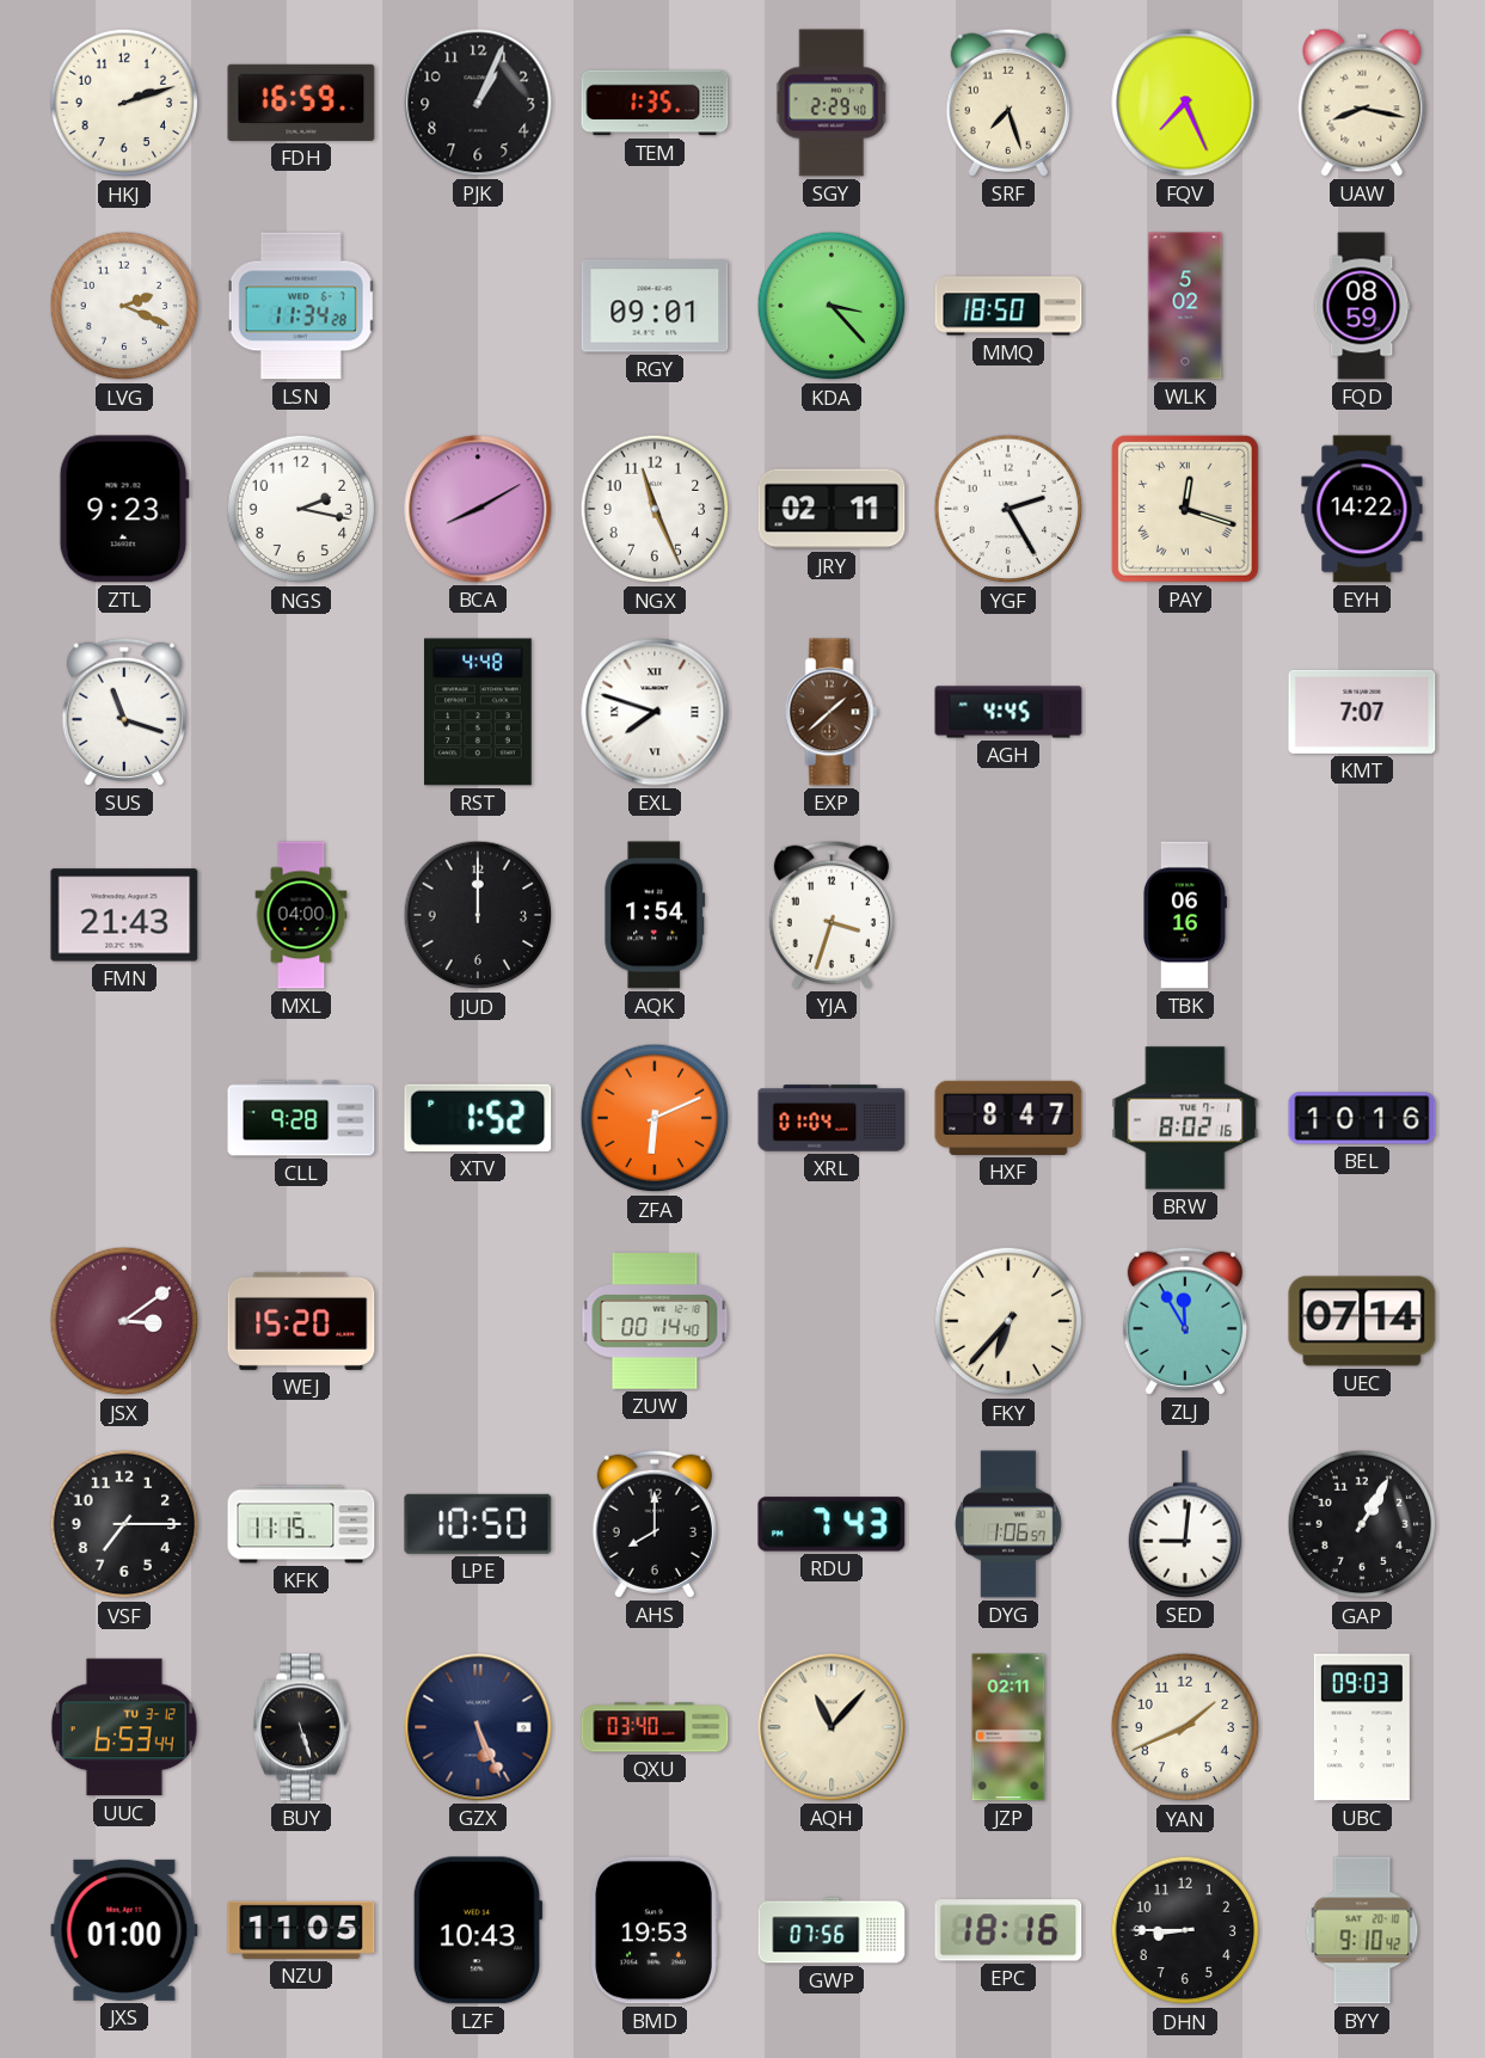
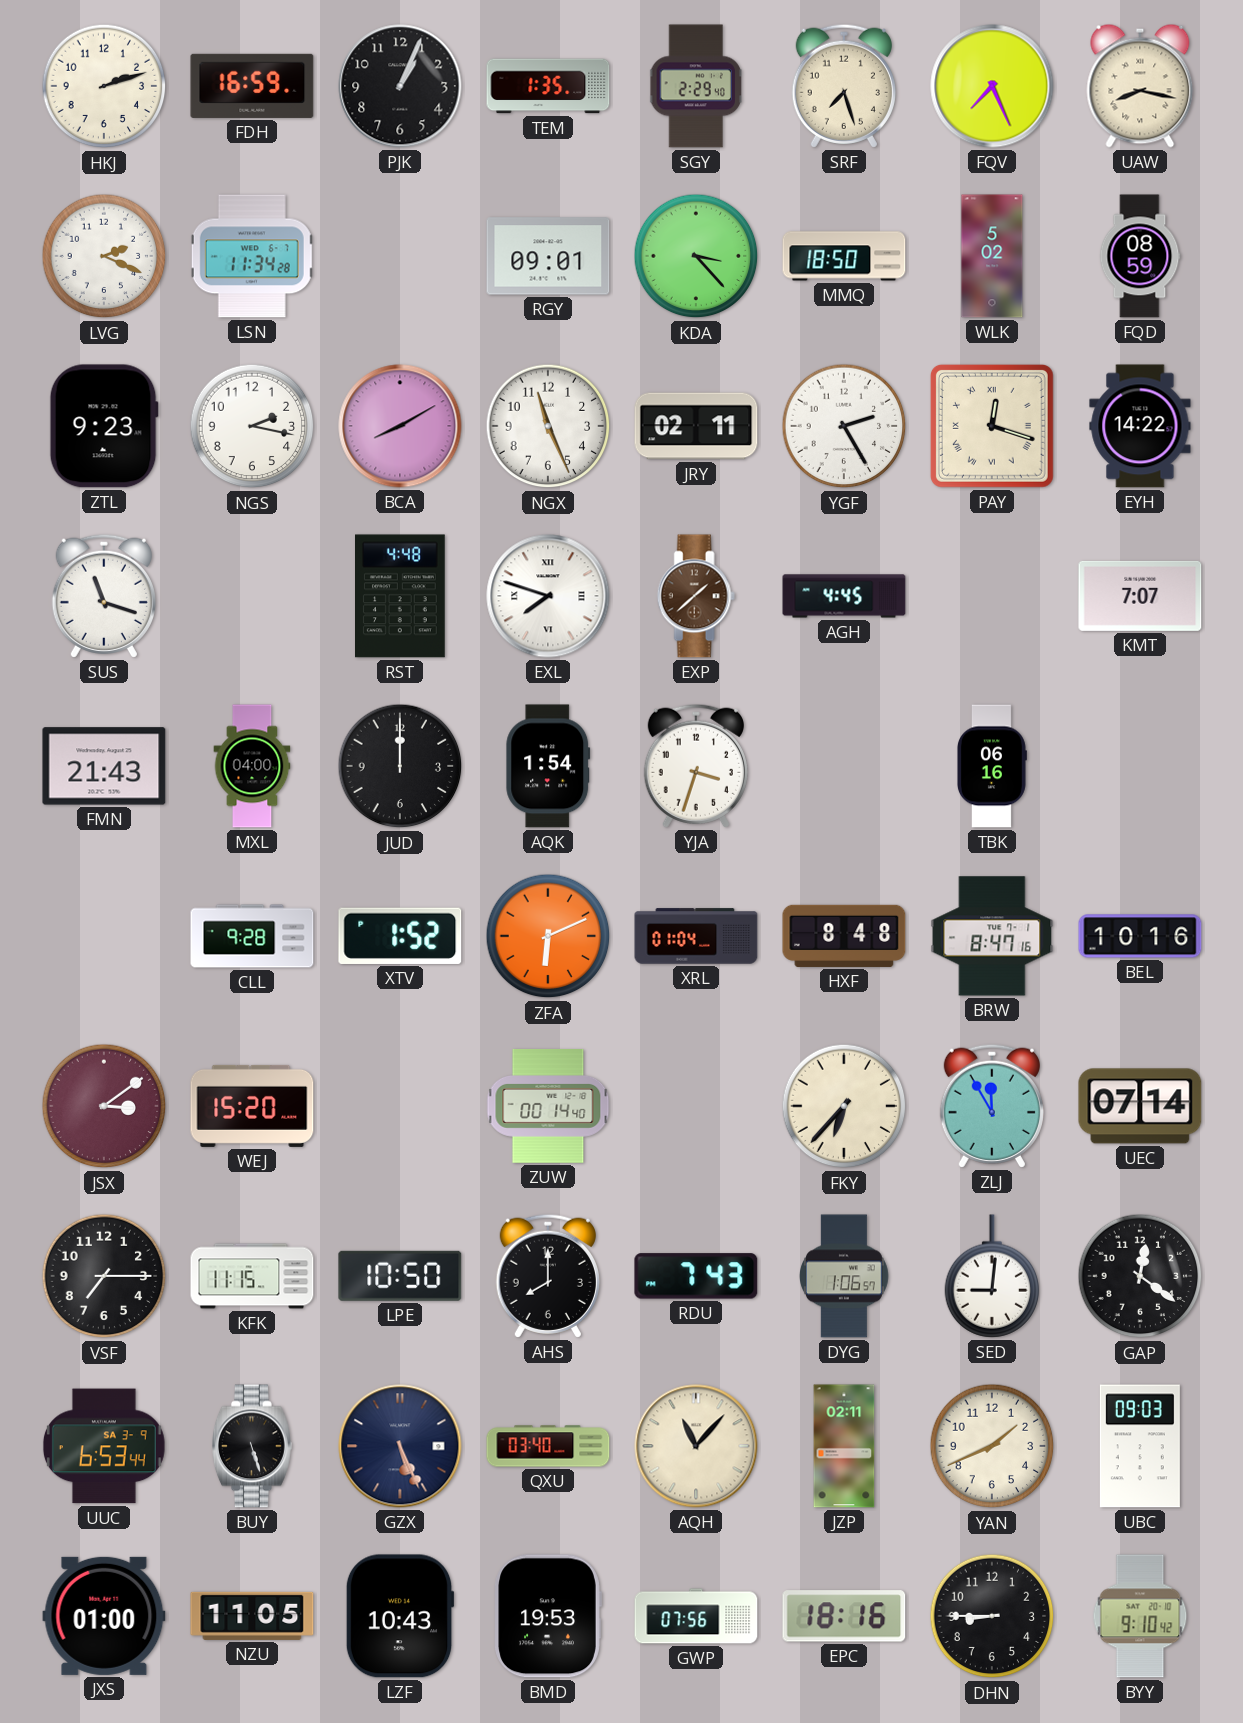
HXF: 8:47 -> 8:48 (844, 936)
BRW: 8:02 -> 8:47 (992, 936)
GAP: 1:05 -> 12:21 (1140, 1276)
UUC date: TU 3-12 -> SA 3-9 (104, 1446)
